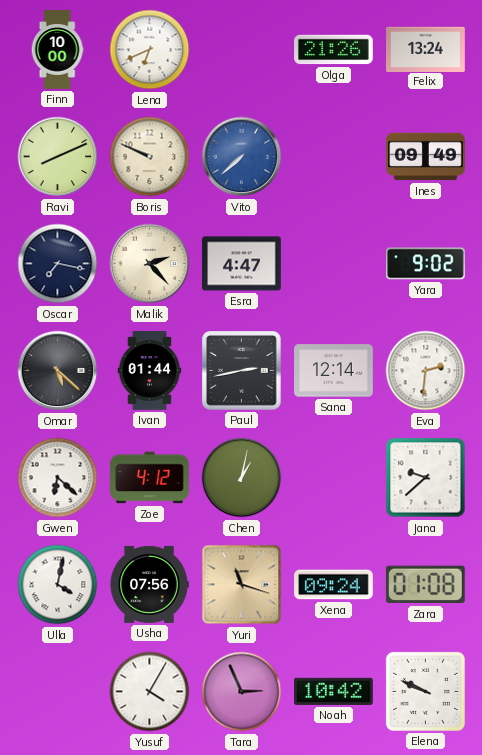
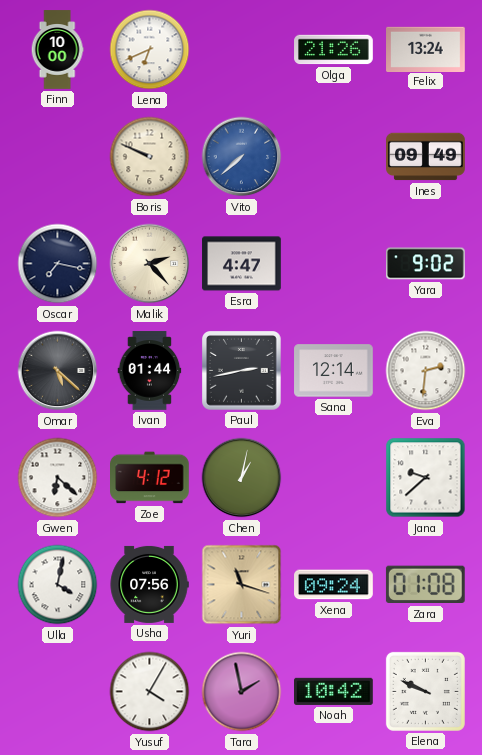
Ravi: 8:11 -> none (58, 157)
Tara: 2:56 -> 1:58 (242, 692)
